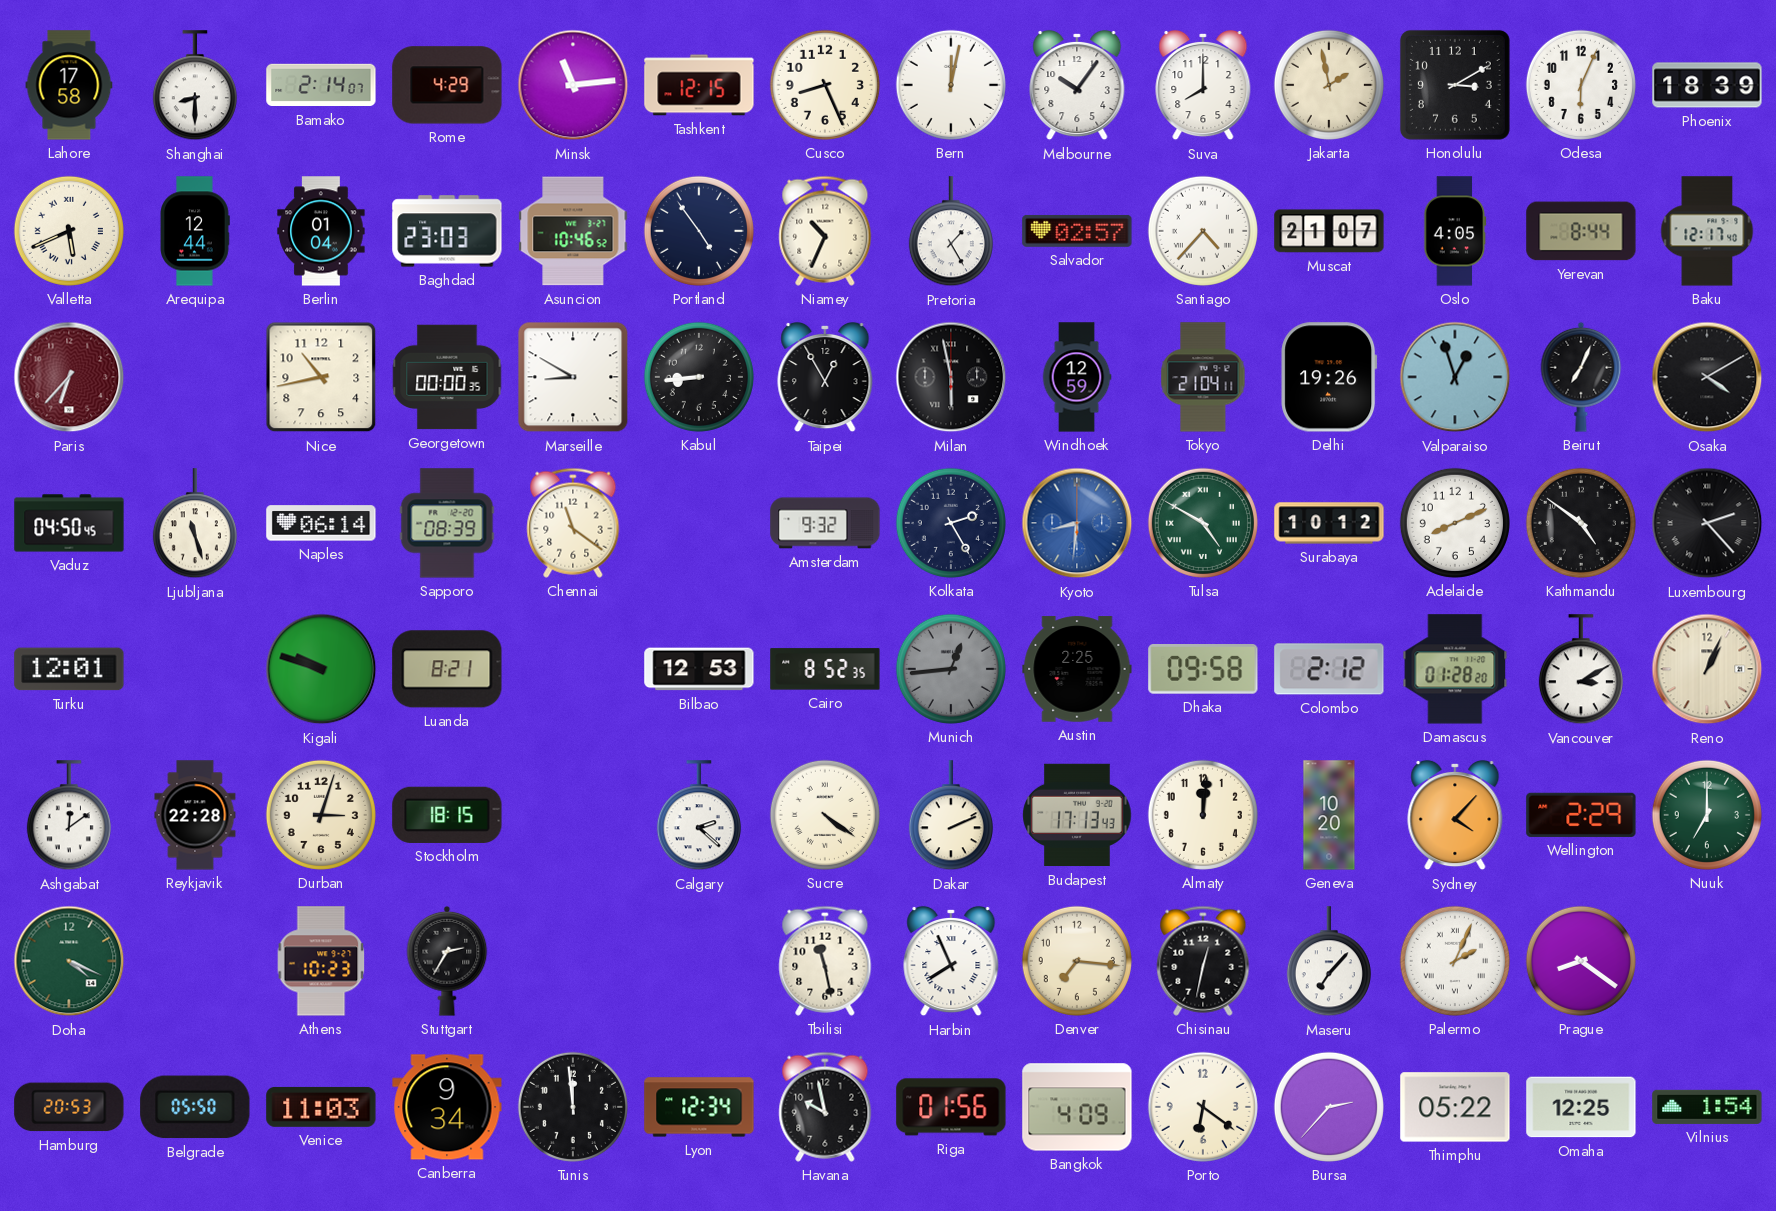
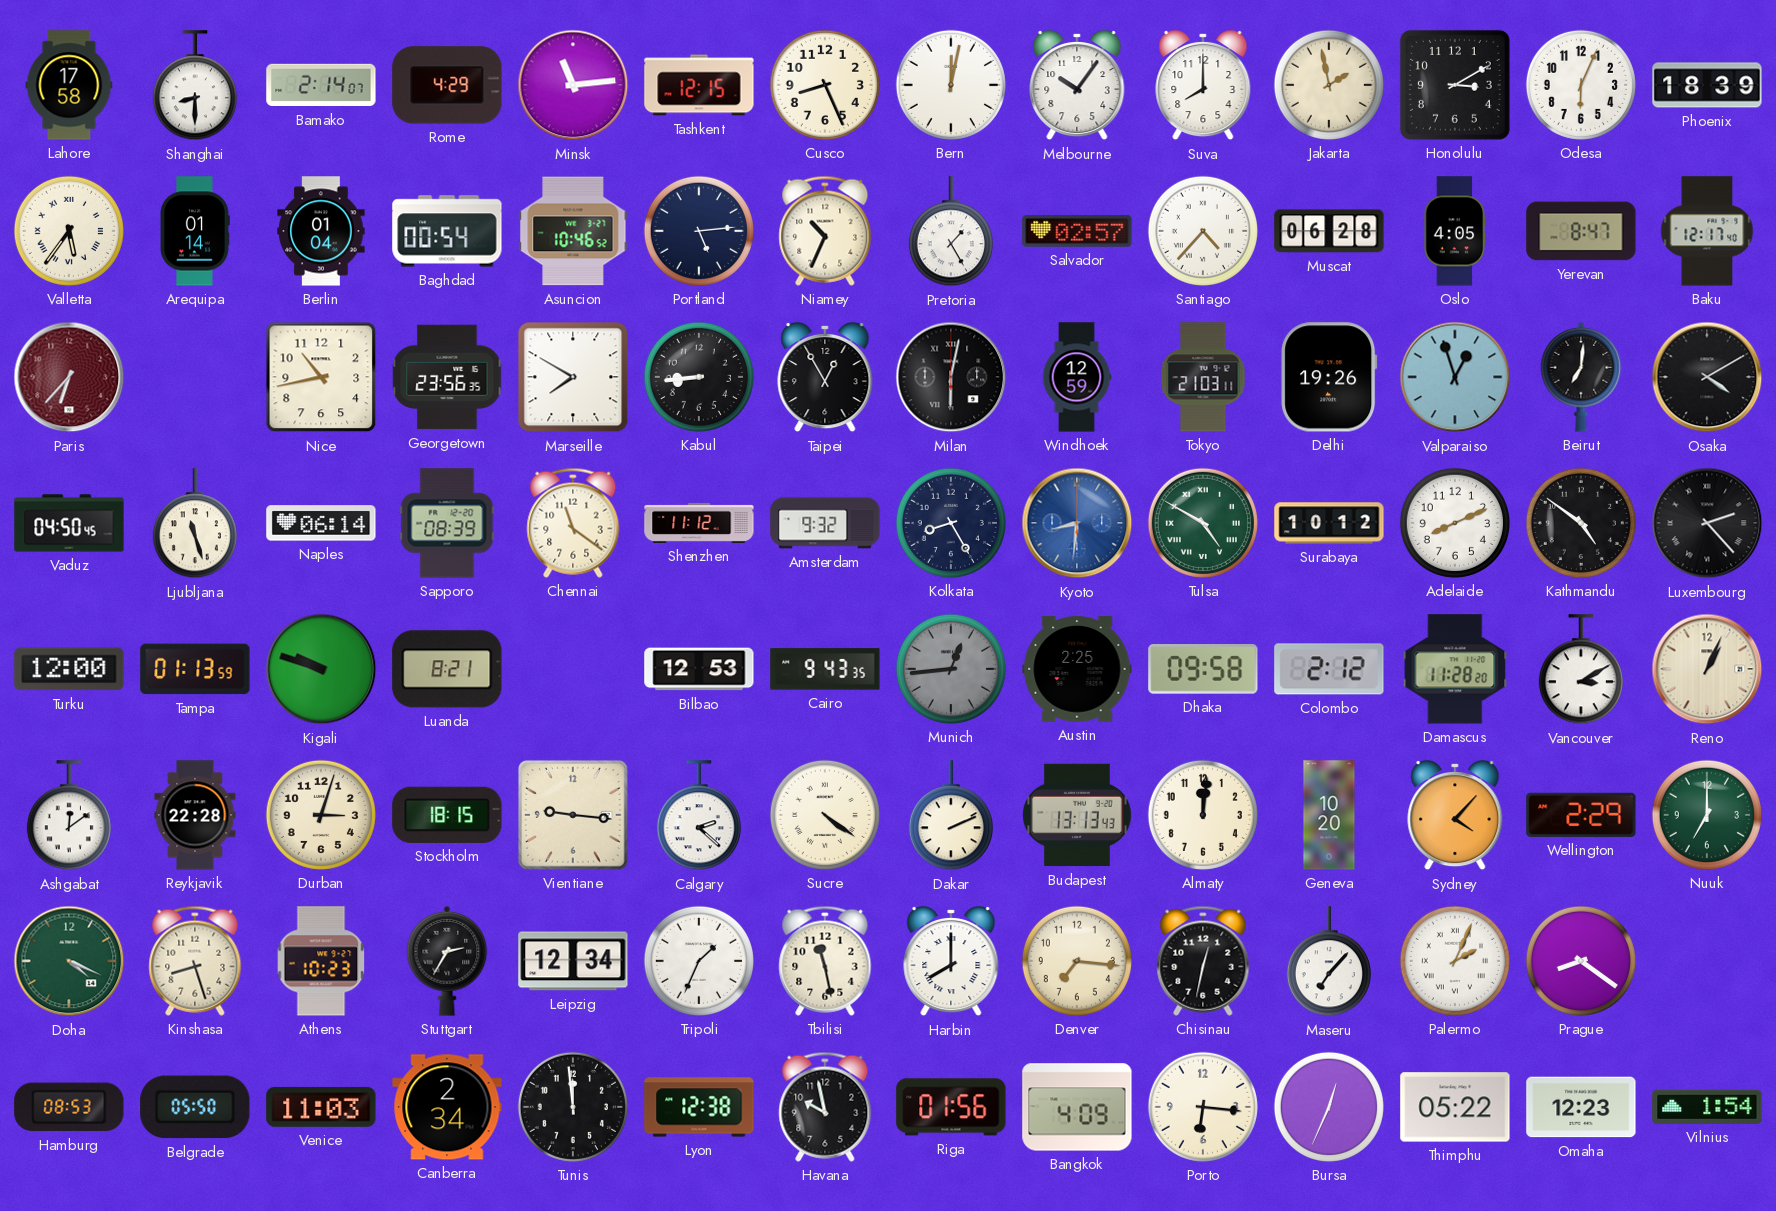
Valletta: 5:41 -> 5:36 (69, 231)
Arequipa: 12:44 -> 01:14 (195, 231)
Baghdad: 23:03 -> 00:54 (447, 231)
Portland: 4:54 -> 5:14 (699, 231)
Muscat: 21:07 -> 06:28 (1329, 231)
Yerevan: 8:44 -> 8:47 (1581, 231)
Georgetown: 00:00 -> 23:56 (447, 377)
Marseille: 8:50 -> 7:50 (573, 377)
Milan: 5:58 -> 6:02 (951, 377)
Tokyo: 21:04 -> 21:03 (1203, 377)
Beirut: 7:04 -> 7:01 (1581, 377)
Shenzhen: none -> 11:12 (699, 523)
Kolkata: 2:25 -> 8:25 (951, 523)
Turku: 12:01 -> 12:00 (69, 669)
Tampa: none -> 01:13 (195, 669)
Cairo: 8:52 -> 9:43 (825, 669)
Damascus: 01:28 -> 11:28 (1455, 669)
Vientiane: none -> 9:16 (573, 815)
Budapest: 17:13 -> 13:13 (1077, 815)
Kinshasa: none -> 8:27 (195, 961)
Leipzig: none -> 12:34 (573, 961)
Tripoli: none -> 1:34 (699, 961)
Harbin: 7:56 -> 8:00 (951, 961)
Hamburg: 20:53 -> 08:53 (69, 1107)
Canberra: 9:34 -> 2:34 (447, 1107)
Lyon: 12:34 -> 12:38 (699, 1107)
Porto: 6:21 -> 6:16 (1203, 1107)
Bursa: 2:37 -> 12:34 (1329, 1107)
Omaha: 12:25 -> 12:23 (1581, 1107)
